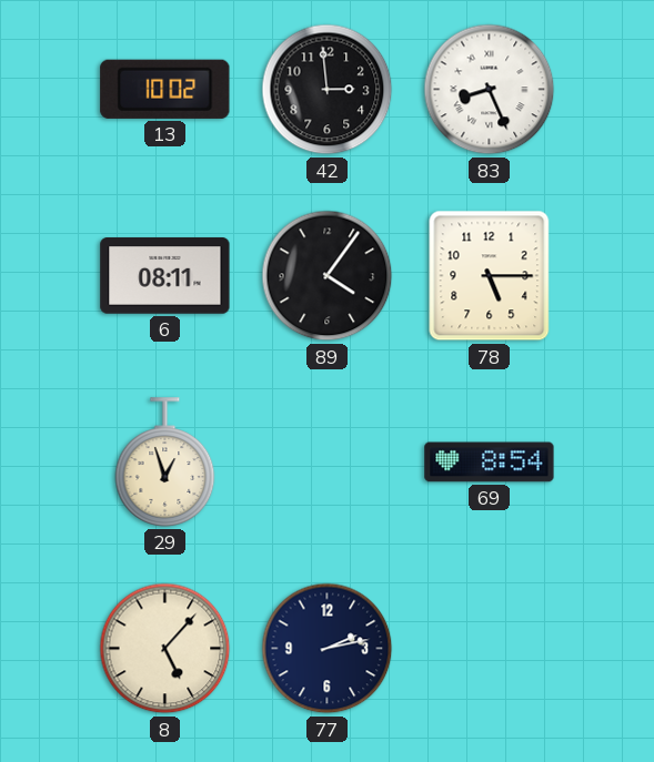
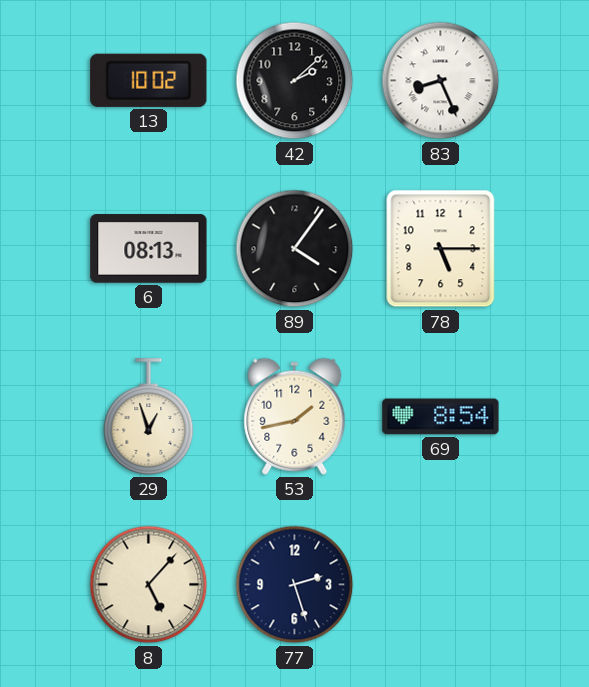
42: 2:59 -> 2:08 (295, 81)
6: 08:11 -> 08:13 (149, 249)
53: none -> 1:43 (295, 416)
77: 2:13 -> 2:27 (295, 585)
